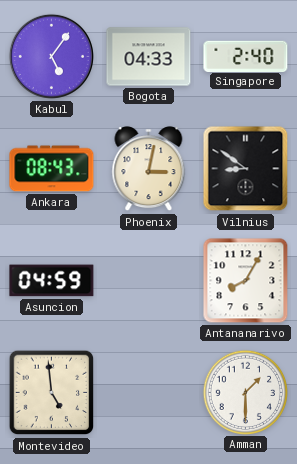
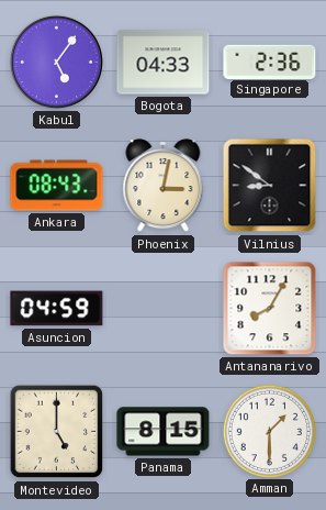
Singapore: 2:40 -> 2:36 (270, 62)
Montevideo: 4:59 -> 5:00 (57, 432)
Panama: none -> 8:15 (164, 432)
